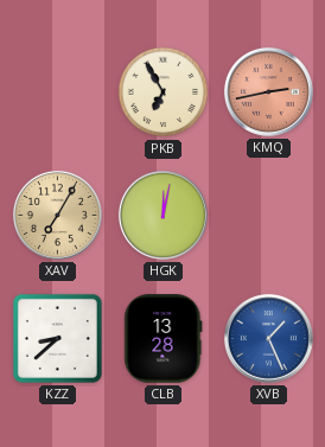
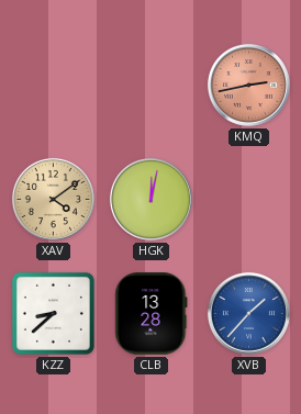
PKB: 6:55 -> none (164, 92)
XAV: 7:05 -> 4:09 (53, 199)
XVB: 1:26 -> 1:37 (248, 313)
